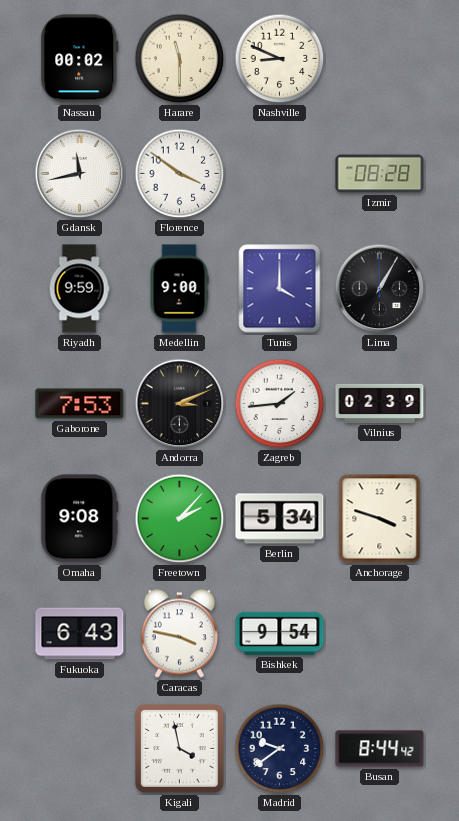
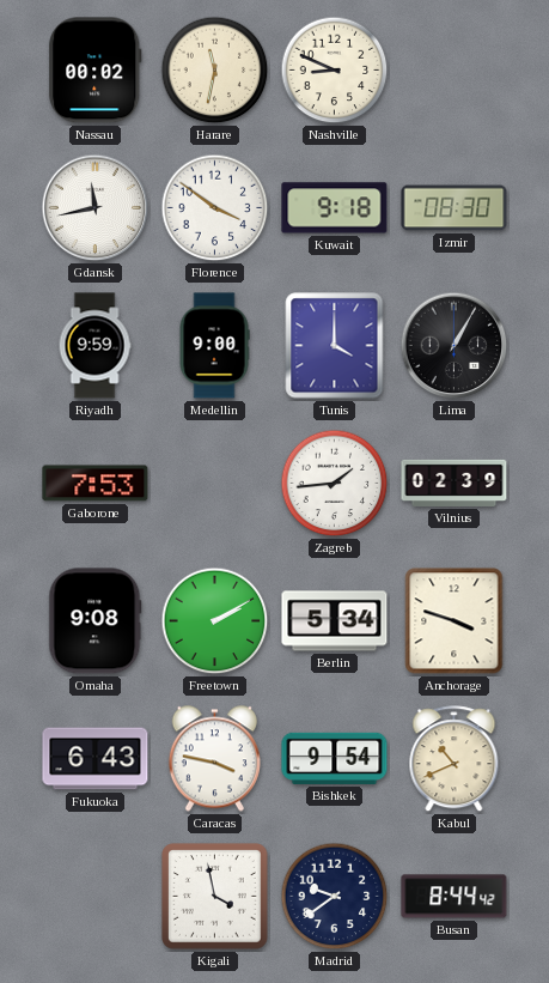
Harare: 11:30 -> 11:32 (215, 71)
Kuwait: none -> 9:18 (335, 208)
Izmir: 08:28 -> 08:30 (455, 208)
Andorra: 3:11 -> none (180, 404)
Freetown: 2:07 -> 2:10 (215, 621)
Kabul: none -> 10:41 (455, 759)
